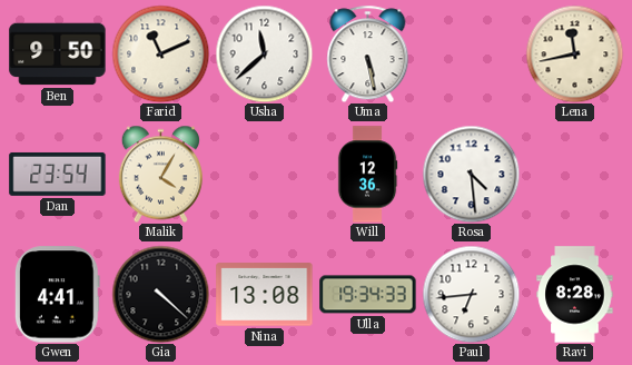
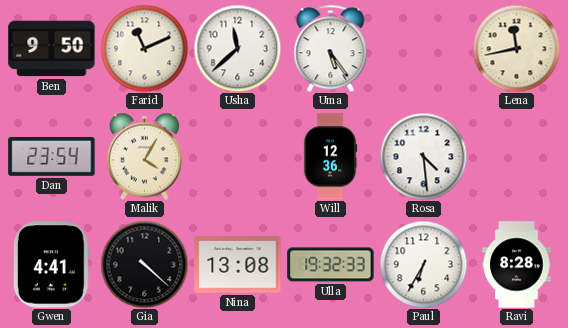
Uma: 5:28 -> 5:24 (331, 48)
Ulla: 19:34 -> 19:32 (331, 265)
Paul: 6:44 -> 6:35 (423, 264)
